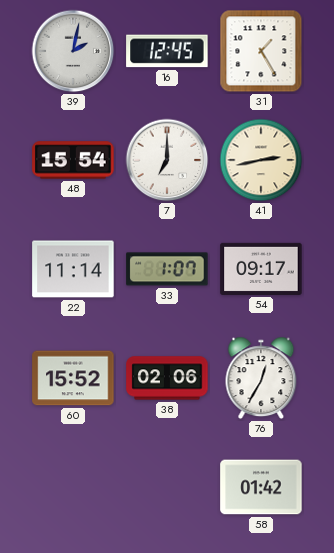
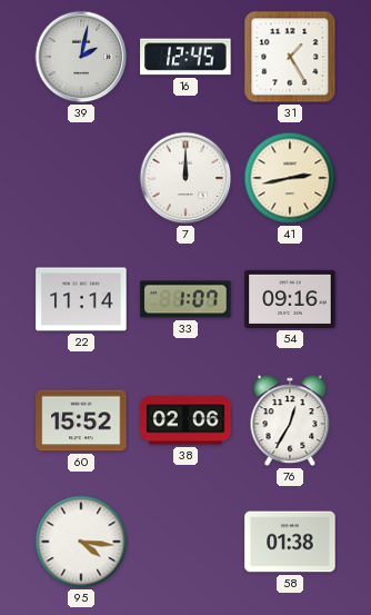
48: 15:54 -> none (73, 160)
7: 7:00 -> 12:00 (185, 178)
54: 09:17 -> 09:16 (290, 299)
95: none -> 4:16 (81, 542)
58: 01:42 -> 01:38 (290, 542)
